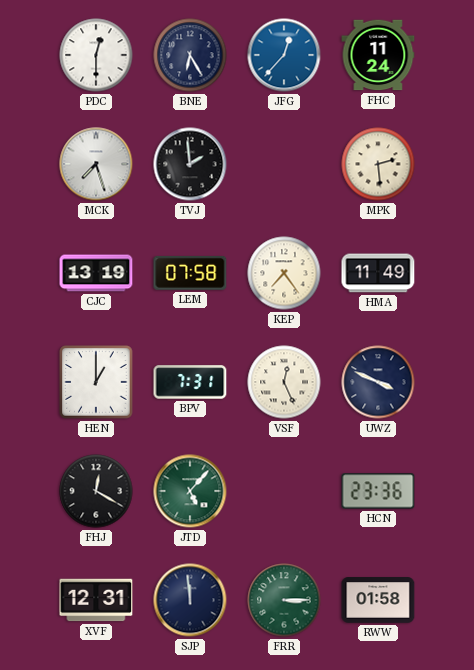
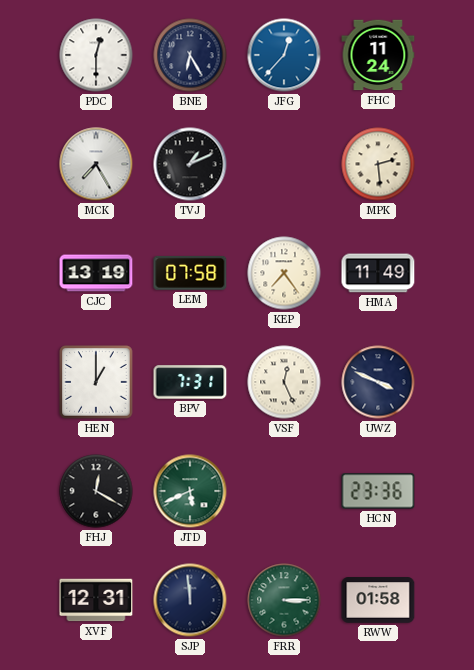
MCK: 7:27 -> 7:25 (96, 164)
TVJ: 1:59 -> 1:11 (190, 164)
JTD: 5:07 -> 5:41 (190, 491)
